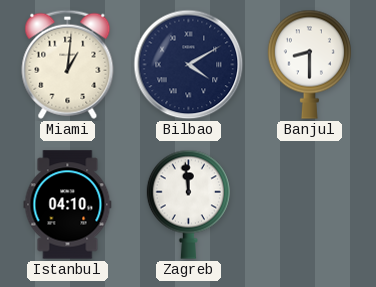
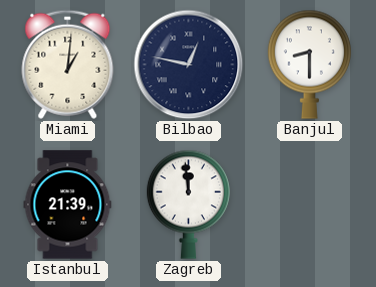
Bilbao: 4:10 -> 12:47 (189, 65)
Istanbul: 04:10 -> 21:39 (68, 205)
